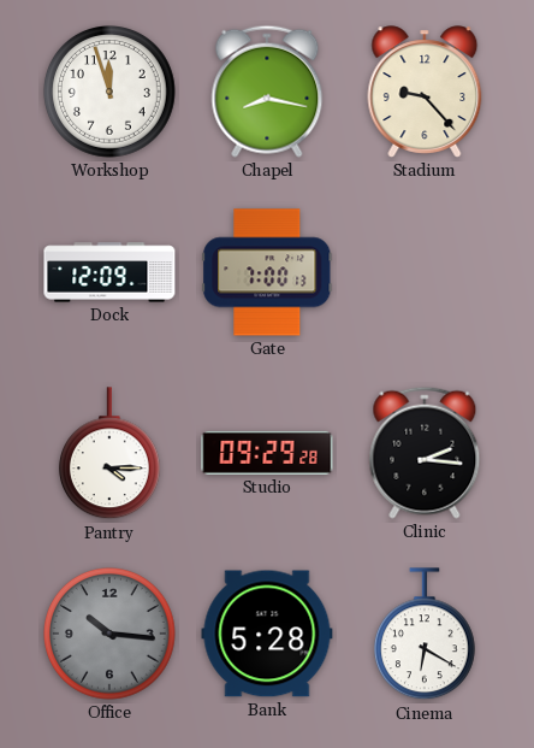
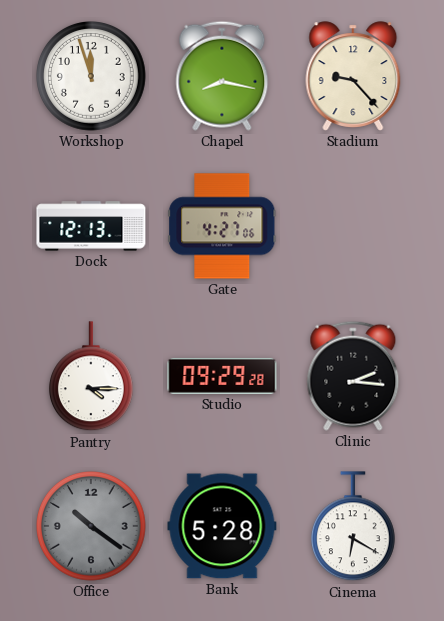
Dock: 12:09 -> 12:13 (91, 226)
Gate: 7:00 -> 4:27 (222, 226)
Office: 10:16 -> 10:21 (92, 527)
